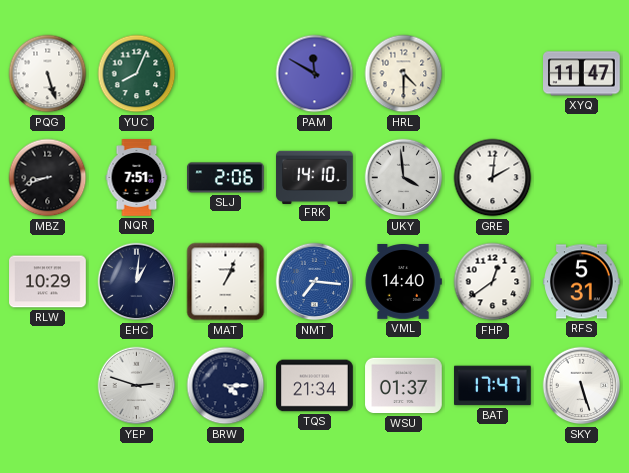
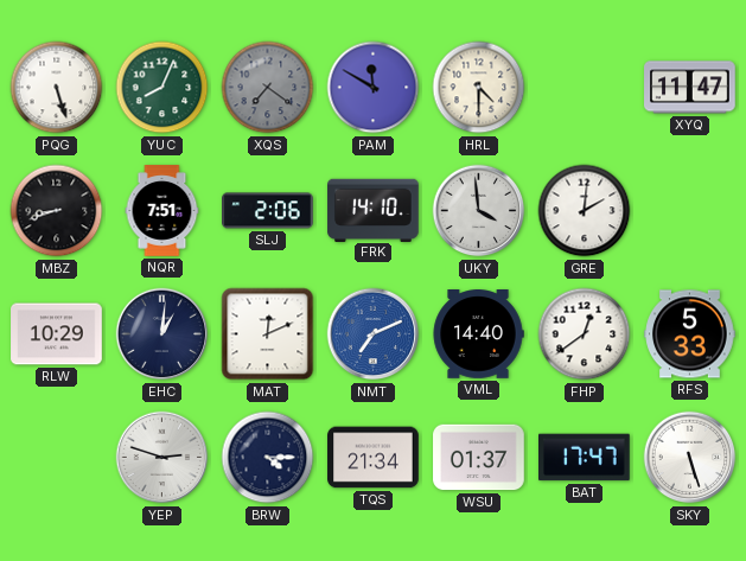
XQS: none -> 7:21 (268, 88)
MAT: 1:04 -> 12:11 (268, 334)
NMT: 7:16 -> 7:11 (374, 334)
RFS: 5:31 -> 5:33 (690, 334)
